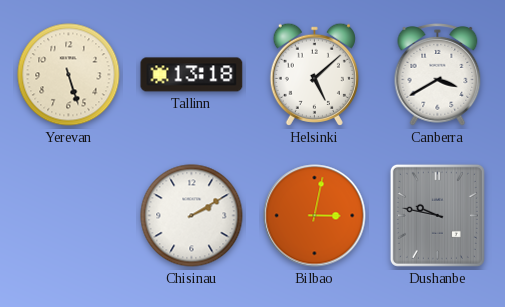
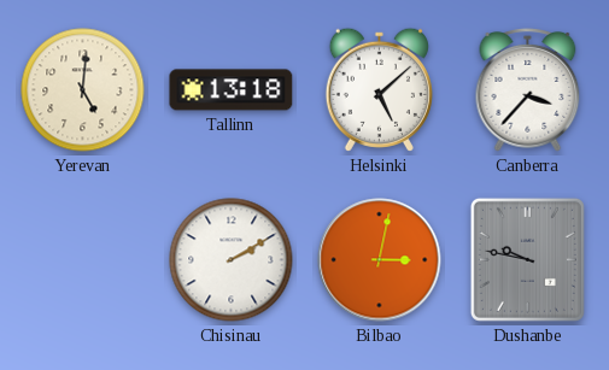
Yerevan: 5:27 -> 5:01 (83, 90)
Canberra: 3:40 -> 3:37 (528, 90)
